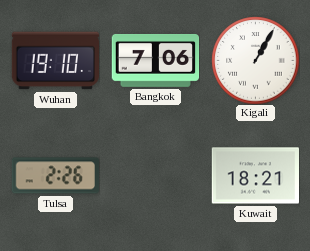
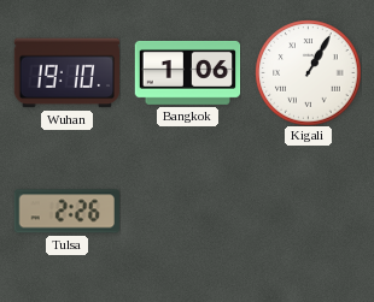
Bangkok: 7:06 -> 1:06 (187, 72)
Kuwait: 18:21 -> none (255, 176)
